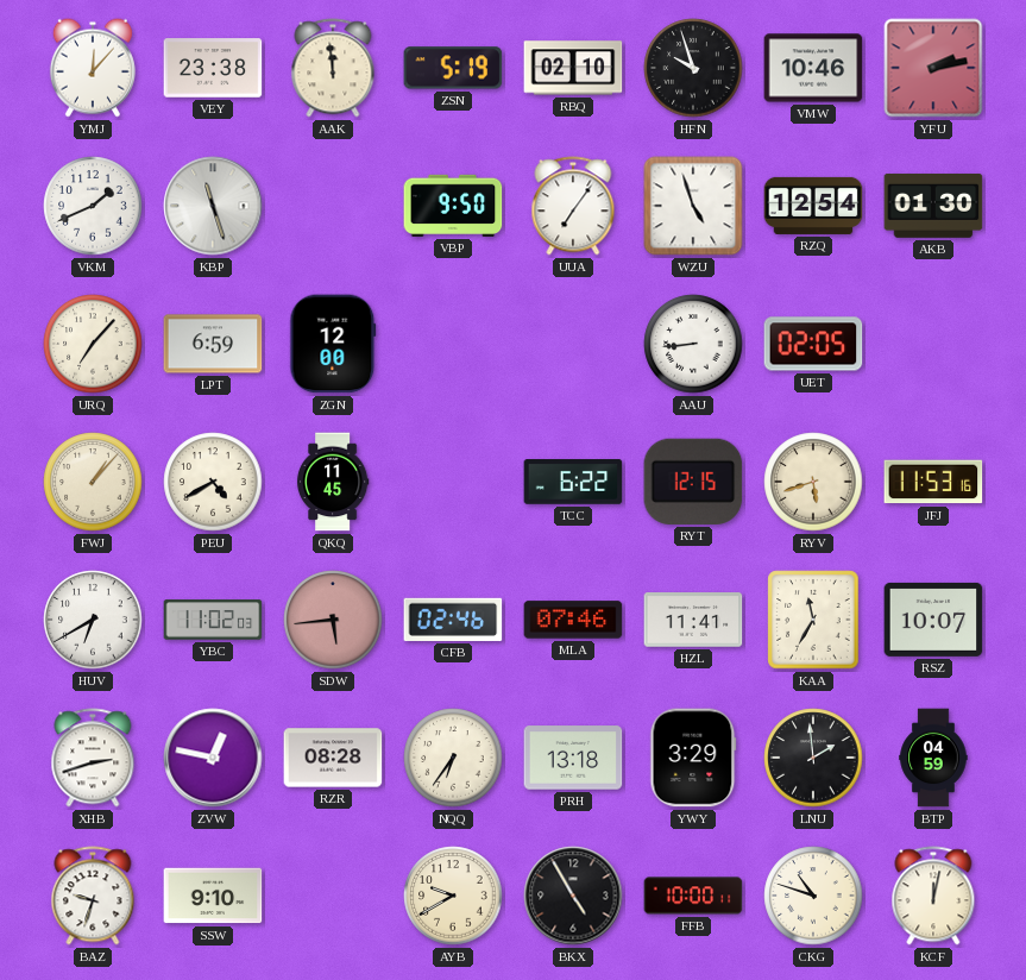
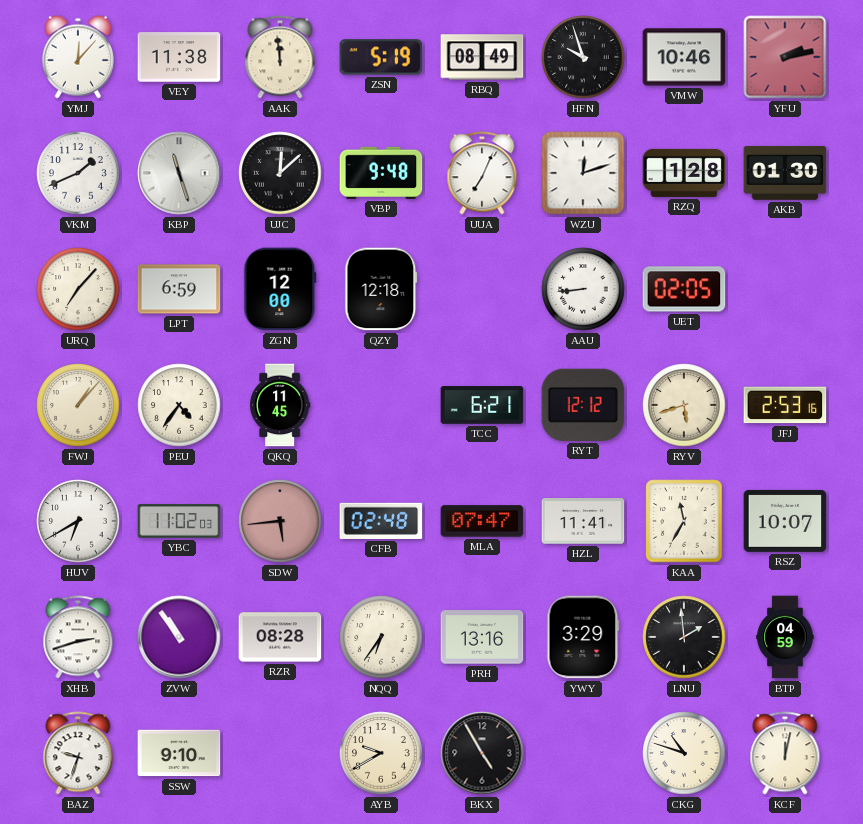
VEY: 23:38 -> 11:38 (179, 57)
RBQ: 02:10 -> 08:49 (482, 57)
UJC: none -> 12:08 (280, 173)
VBP: 9:50 -> 9:48 (381, 173)
UUA: 7:06 -> 7:04 (482, 173)
WZU: 4:57 -> 12:12 (583, 173)
RZQ: 12:54 -> 1:28 (684, 173)
QZY: none -> 12:18 (381, 289)
PEU: 4:40 -> 4:36 (179, 405)
TCC: 6:22 -> 6:21 (482, 405)
RYT: 12:15 -> 12:12 (583, 405)
JFJ: 11:53 -> 2:53 (785, 405)
CFB: 02:46 -> 02:48 (381, 521)
MLA: 07:46 -> 07:47 (482, 521)
ZVW: 12:47 -> 10:54 (179, 637)
PRH: 13:18 -> 13:16 (482, 637)
FFB: 10:00 -> none (693, 896)
